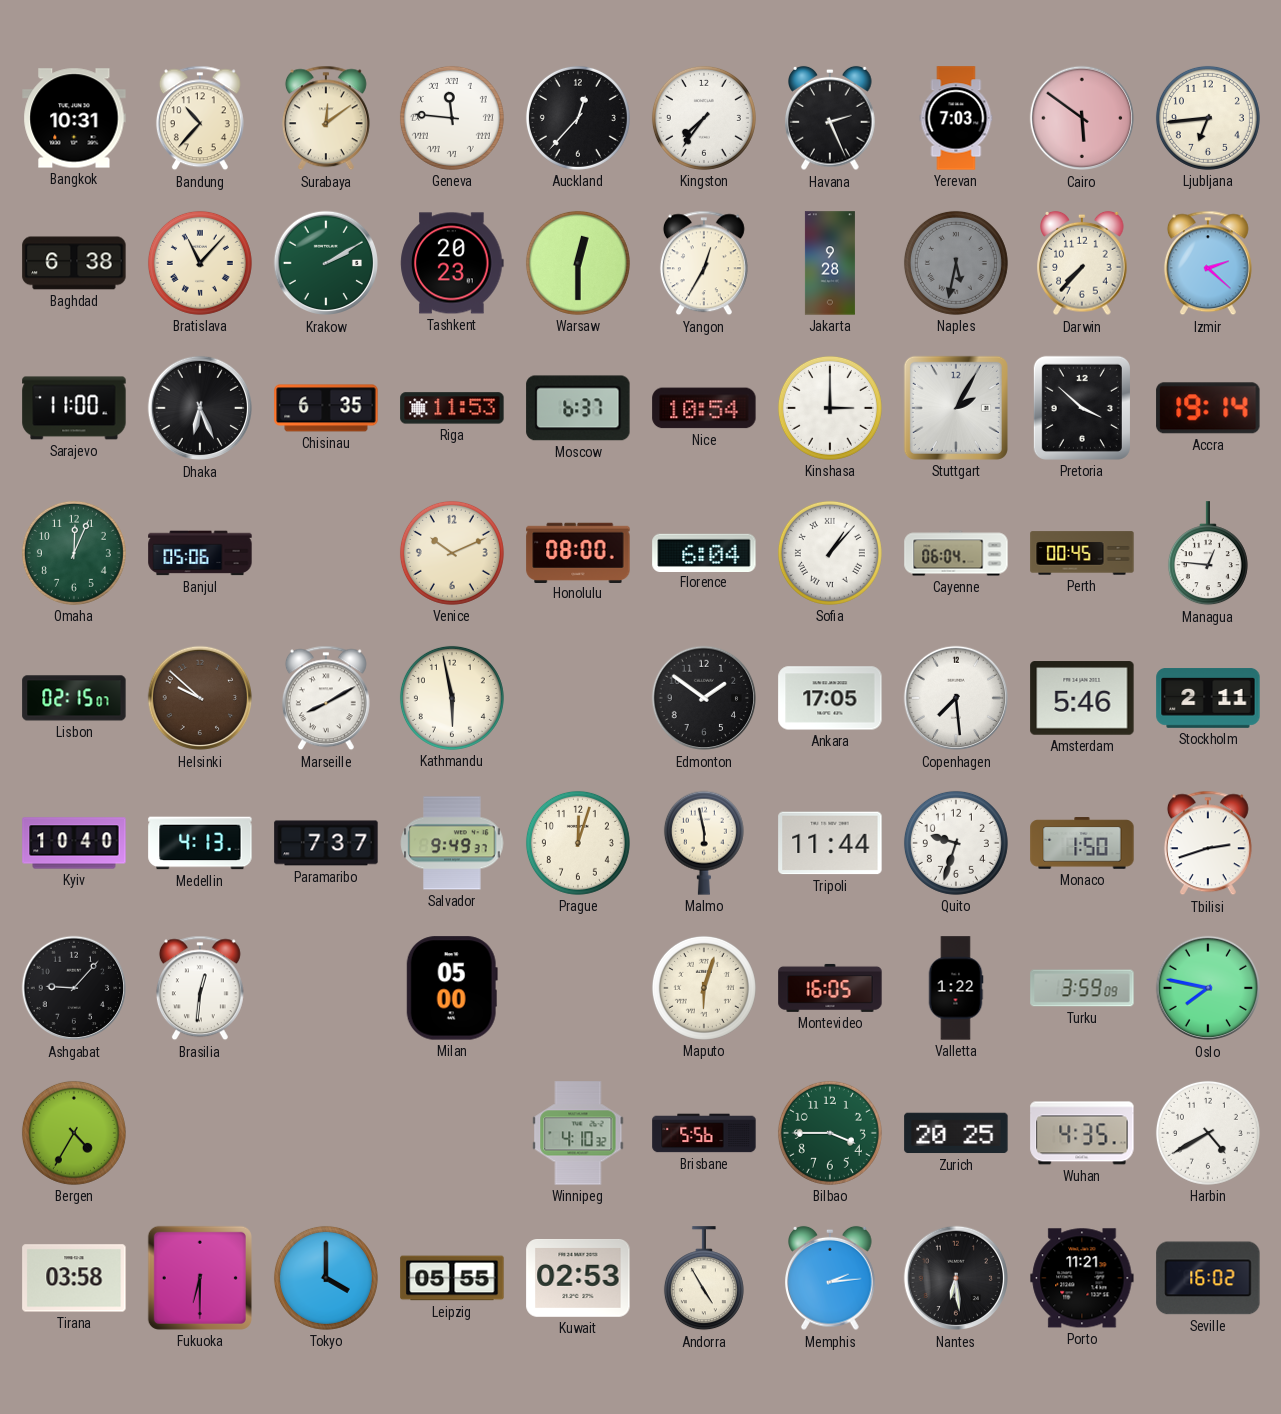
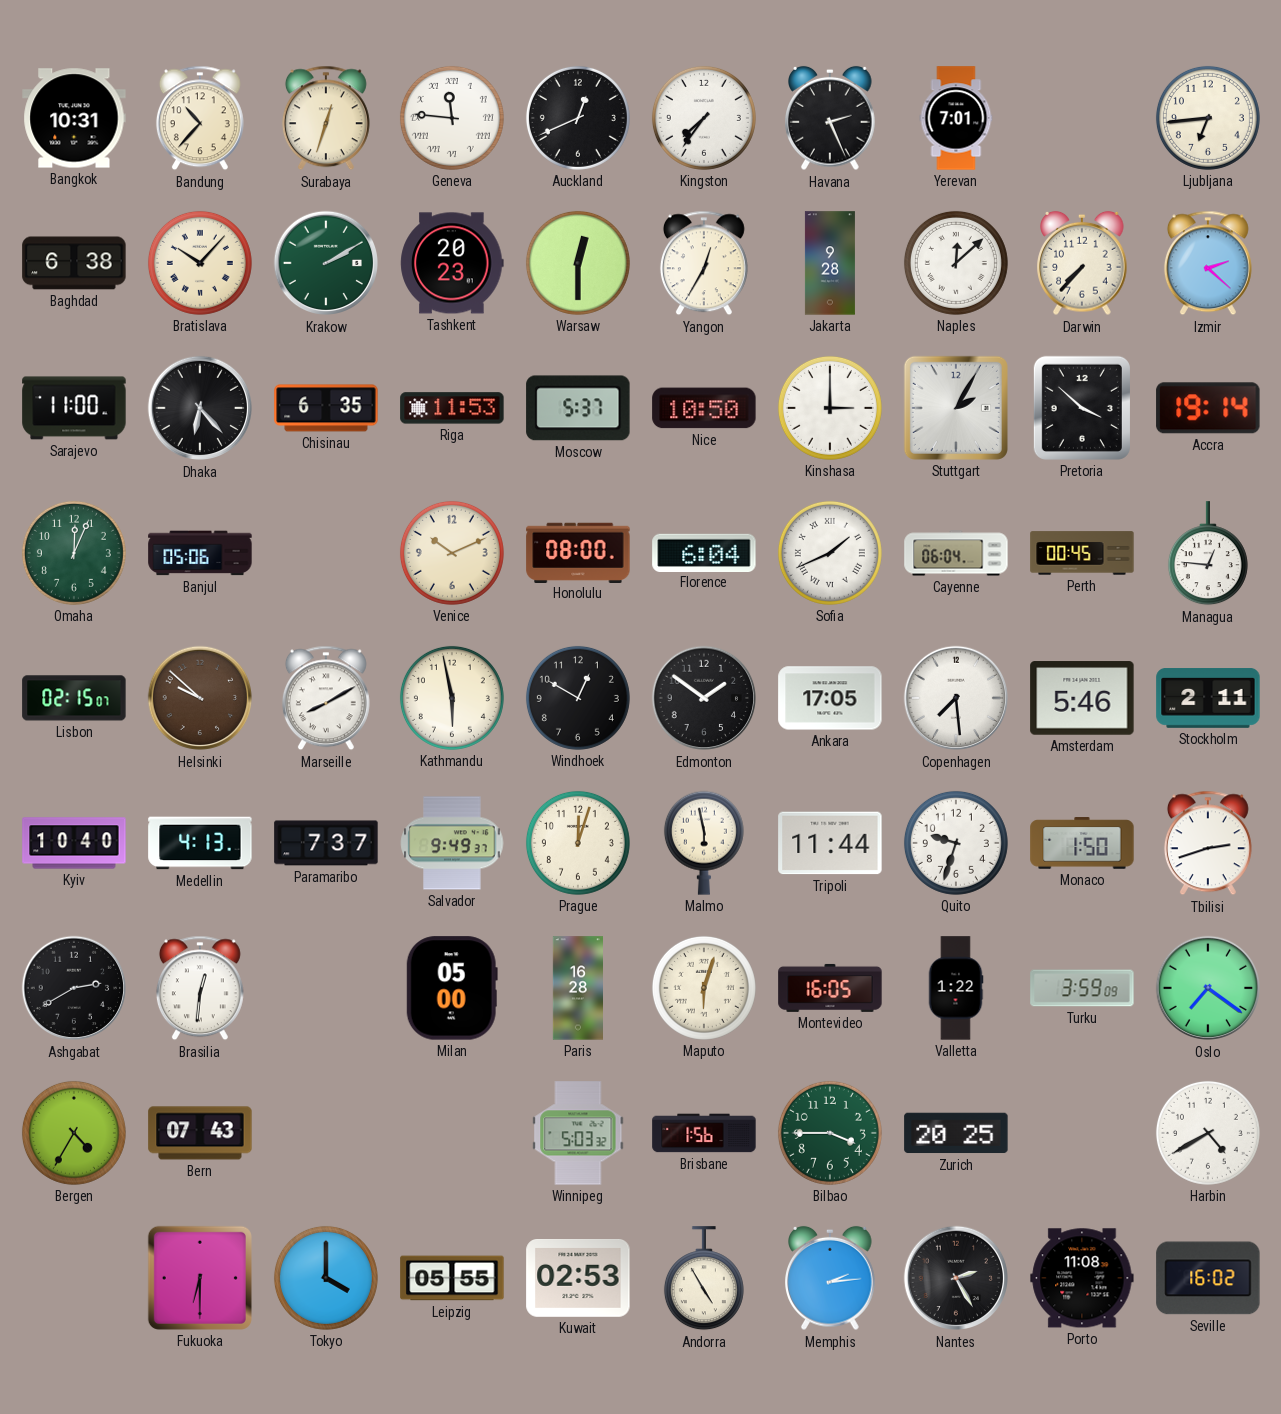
Surabaya: 12:09 -> 12:33 (326, 118)
Auckland: 12:37 -> 12:41 (578, 118)
Yerevan: 7:03 -> 7:01 (956, 118)
Cairo: 5:51 -> none (1081, 118)
Bratislava: 11:07 -> 10:07 (200, 263)
Naples: 5:32 -> 12:08 (956, 263)
Naples dial: grey -> white (956, 263)
Dhaka: 6:26 -> 6:23 (199, 408)
Moscow: 6:37 -> 5:37 (578, 408)
Nice: 10:54 -> 10:50 (704, 408)
Sofia: 1:07 -> 1:41 (830, 553)
Windhoek: none -> 12:50 (578, 698)
Ashgabat: 9:07 -> 2:40 (73, 988)
Paris: none -> 16:28 (577, 988)
Oslo: 7:47 -> 7:21 (1207, 988)
Bern: none -> 07:43 (200, 1133)
Winnipeg: 4:10 -> 5:03 (578, 1133)
Brisbane: 5:56 -> 1:56 (704, 1133)
Wuhan: 4:35 -> none (1082, 1133)
Tirana: 03:58 -> none (74, 1278)
Nantes: 6:29 -> 2:25 (955, 1278)
Porto: 11:21 -> 11:08 (1082, 1278)
